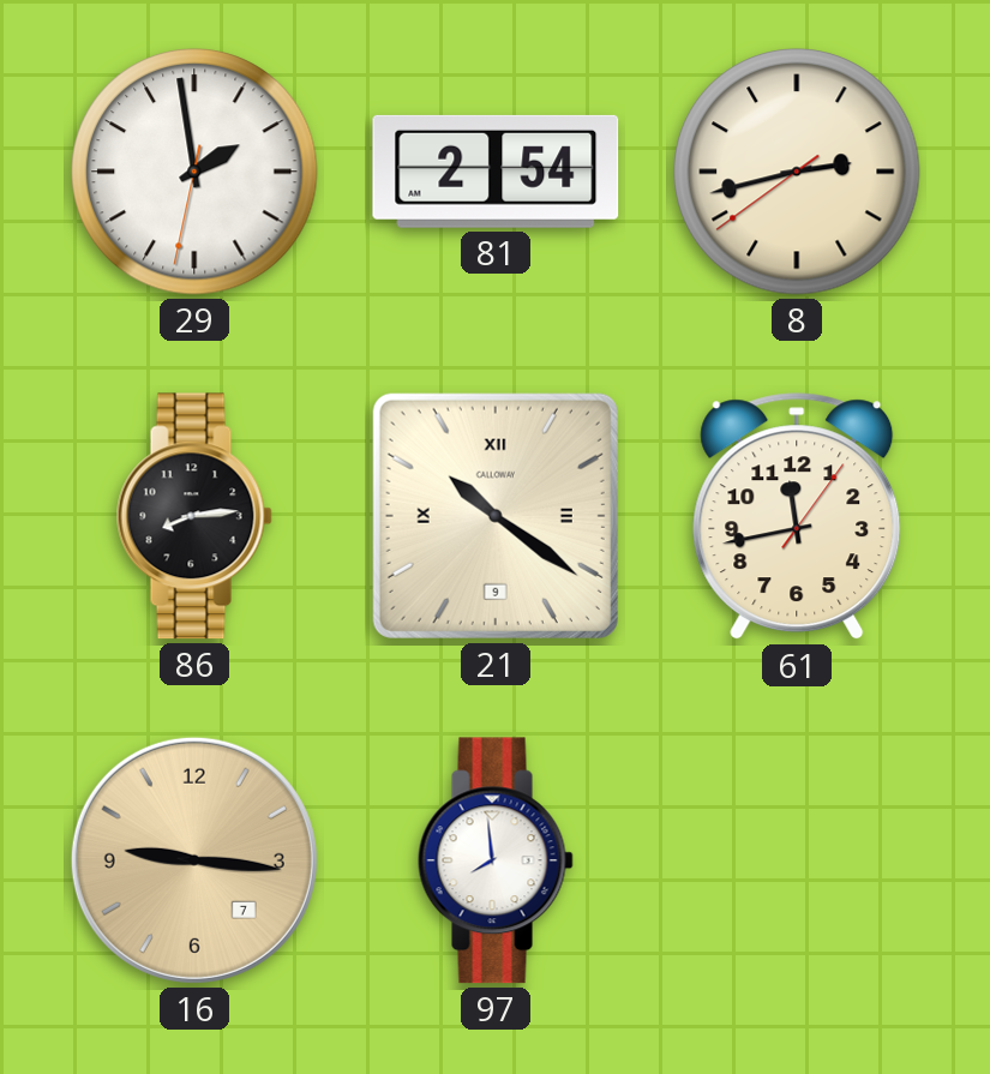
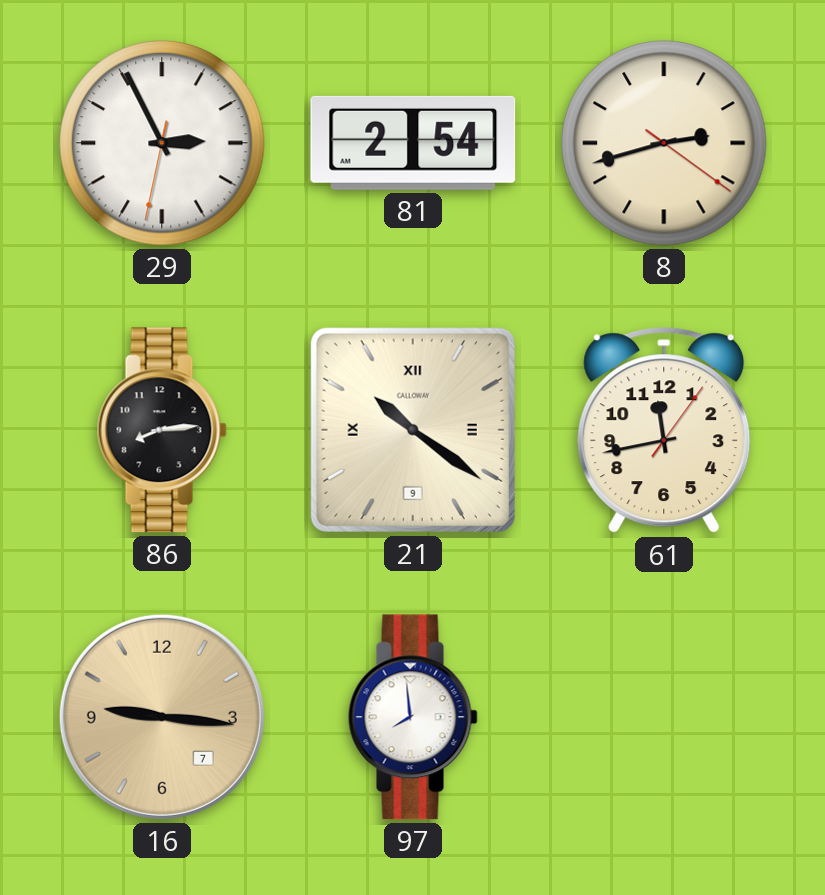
29: 1:58 -> 2:55 (162, 143)
8: 2:42:39 -> 2:42:21 (664, 143)
